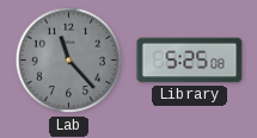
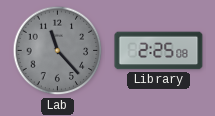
Library: 5:25 -> 2:25 (159, 51)
